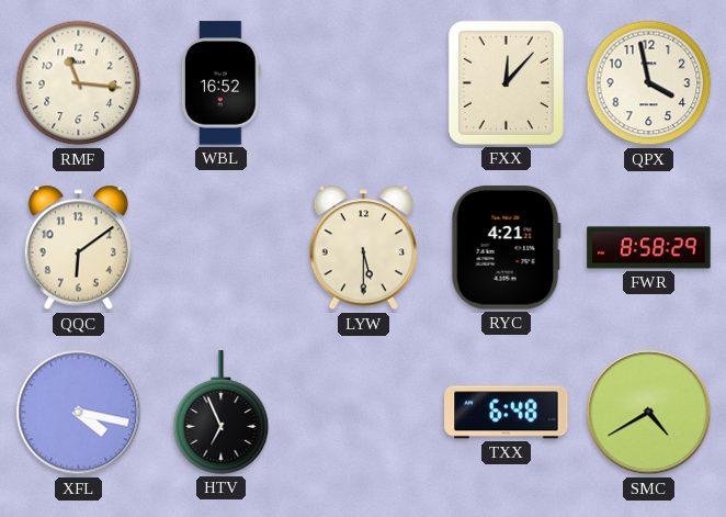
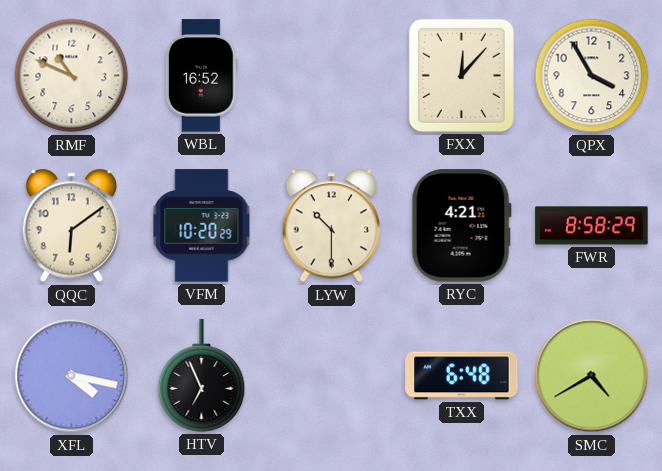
RMF: 11:16 -> 10:49 (72, 76)
QPX: 3:58 -> 3:55 (592, 76)
VFM: none -> 10:20 (202, 226)
LYW: 5:30 -> 10:30 (331, 226)
